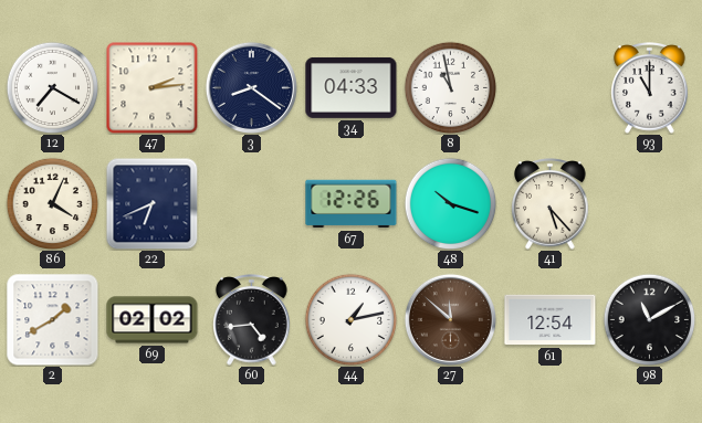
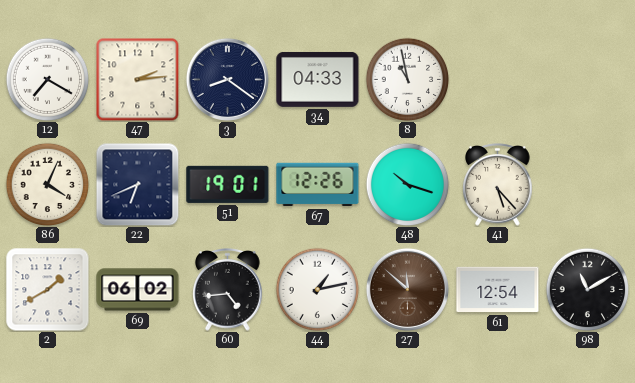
93: 11:00 -> none (650, 88)
51: none -> 19:01 (228, 184)
69: 02:02 -> 06:02 (138, 290)
